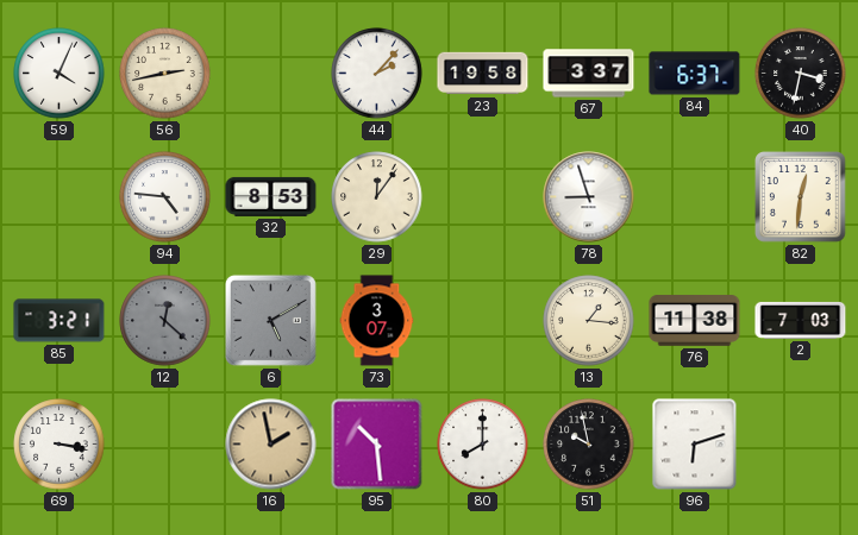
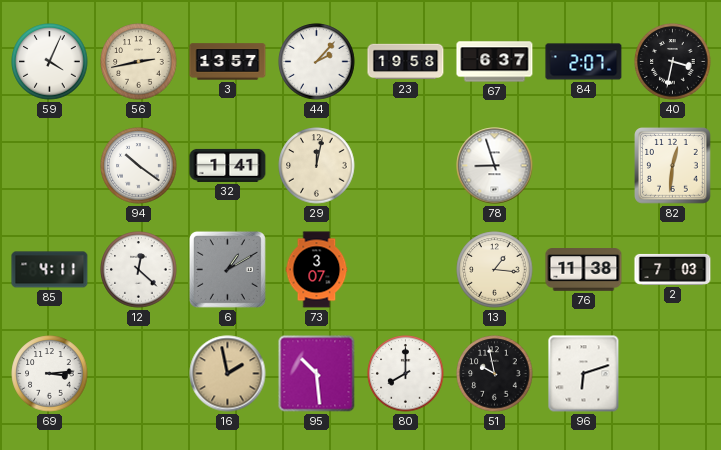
3: none -> 13:57 (228, 62)
67: 3:37 -> 6:37 (495, 62)
84: 6:37 -> 2:07 (584, 62)
94: 4:46 -> 10:21 (139, 166)
32: 8:53 -> 1:41 (228, 165)
29: 12:06 -> 12:02 (317, 166)
85: 3:21 -> 4:11 (50, 270)
12 dial: grey -> white (139, 270)
6: 5:10 -> 1:10 (227, 269)
69: 3:17 -> 3:14 (50, 374)
